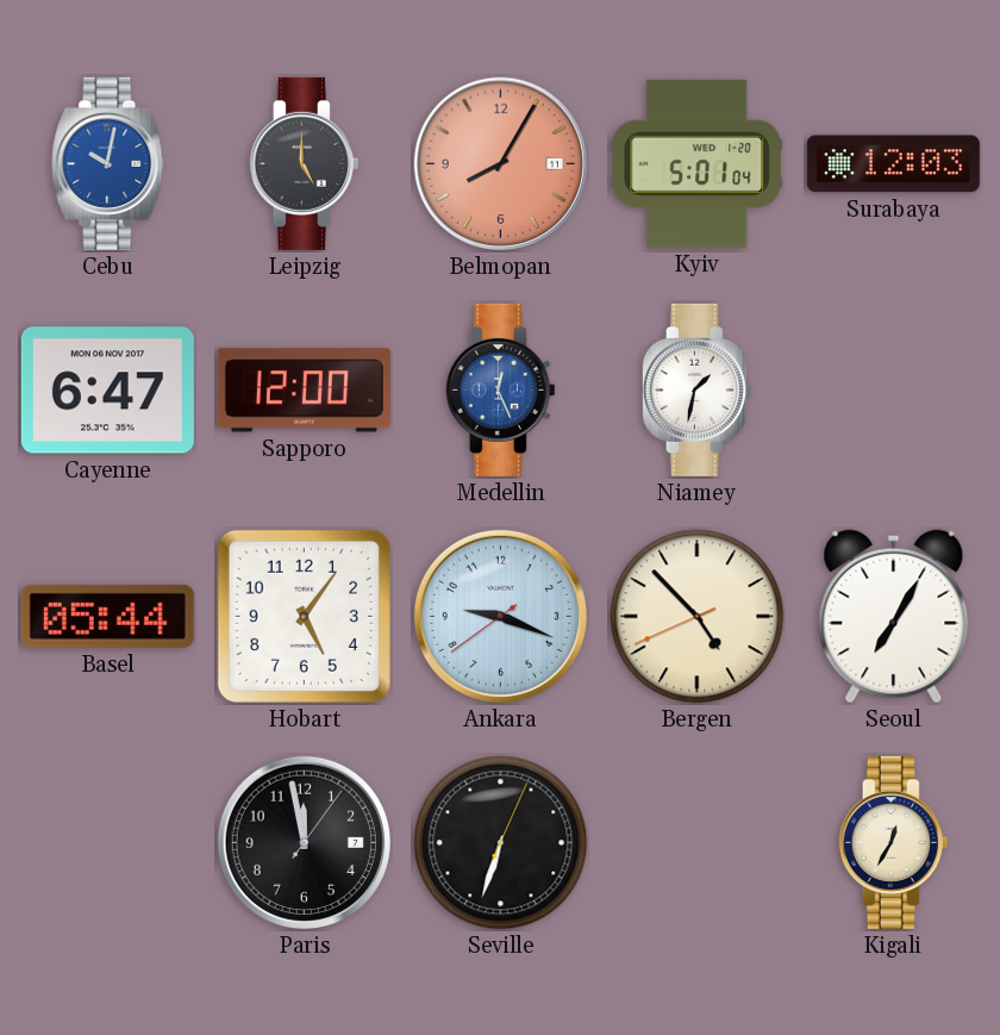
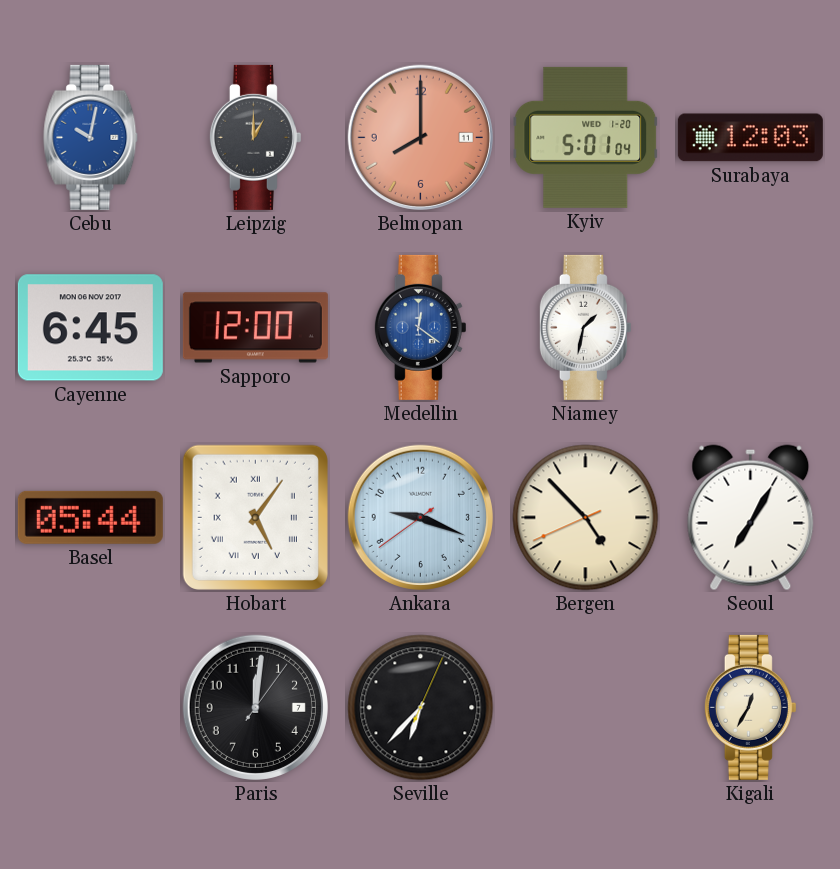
Leipzig: 5:00 -> 1:00 (255, 137)
Belmopan: 8:05 -> 8:00 (420, 137)
Cayenne: 6:47 -> 6:45 (90, 328)
Medellin: 12:26 -> 12:21 (420, 327)
Hobart numerals: Arabic -> Roman (255, 517)
Paris: 11:58 -> 12:01 (255, 707)
Seville: 6:33 -> 6:37 (421, 708)
